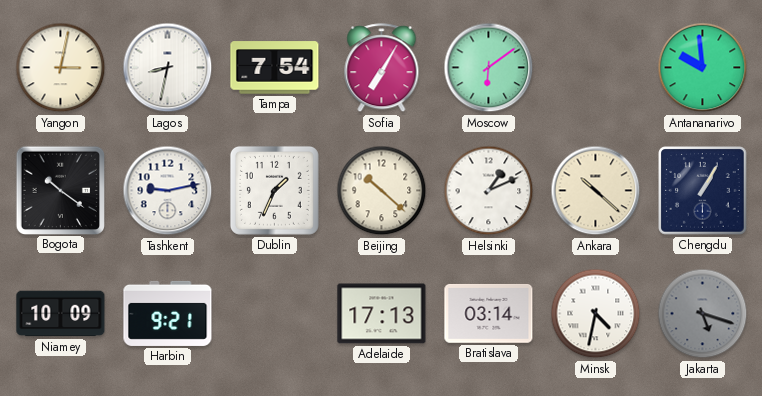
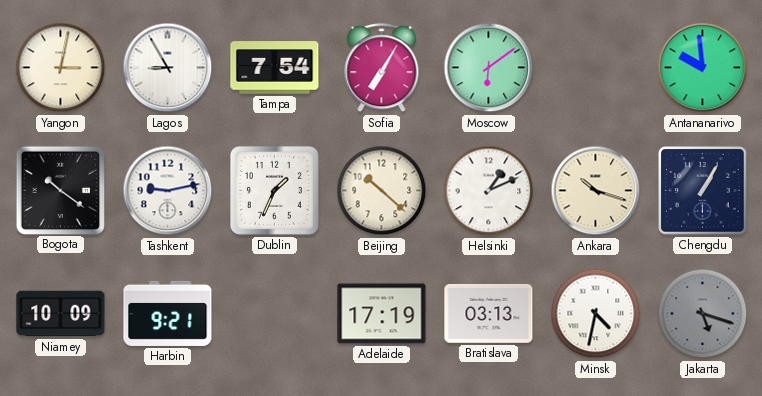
Lagos: 8:32 -> 8:55 (168, 68)
Ankara: 10:22 -> 10:18 (596, 191)
Adelaide: 17:13 -> 17:19 (382, 314)
Bratislava: 03:14 -> 03:13 (489, 313)
